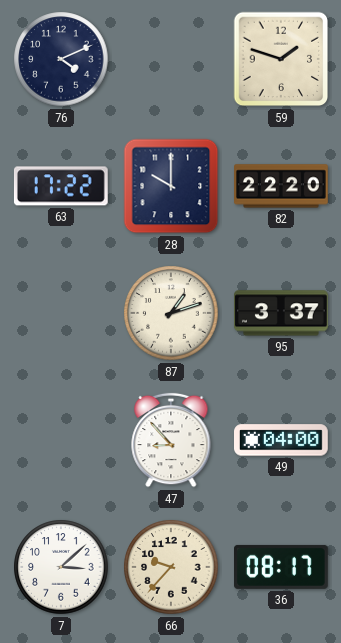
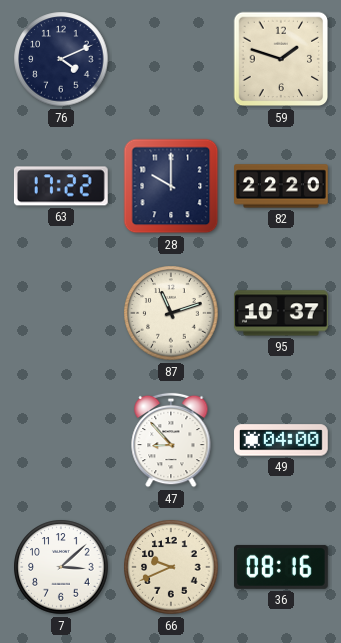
87: 1:12 -> 11:12 (171, 313)
95: 3:37 -> 10:37 (282, 313)
66: 9:37 -> 9:41 (171, 567)
36: 08:17 -> 08:16 (282, 567)
